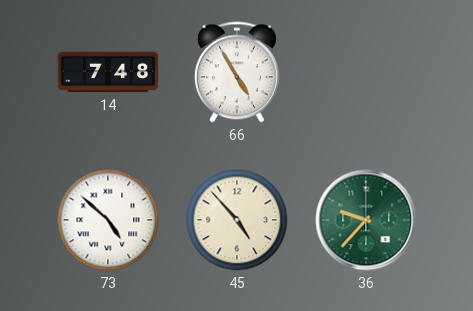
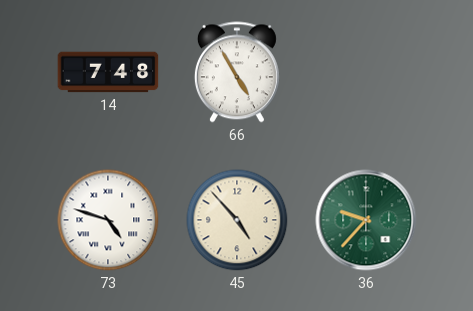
73: 4:52 -> 4:48 (108, 220)
